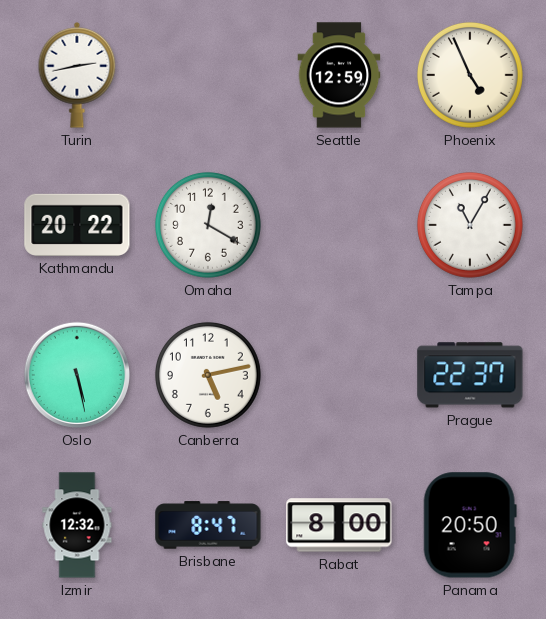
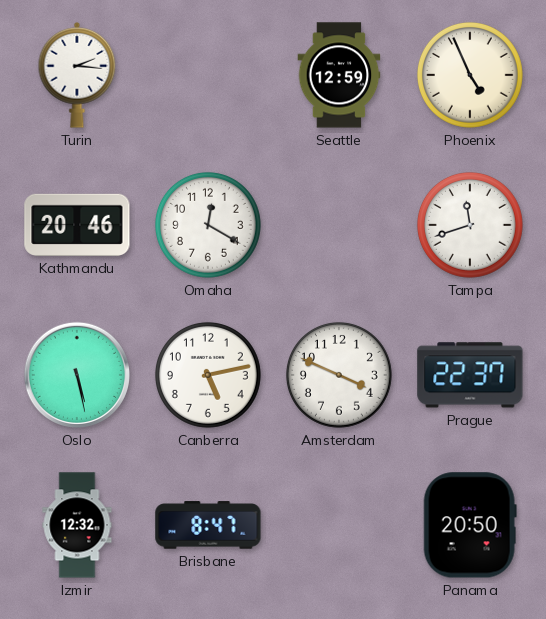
Turin: 2:43 -> 2:16 (77, 76)
Kathmandu: 20:22 -> 20:46 (77, 225)
Tampa: 11:05 -> 11:42 (470, 225)
Amsterdam: none -> 3:49 (339, 375)
Rabat: 8:00 -> none (339, 525)
